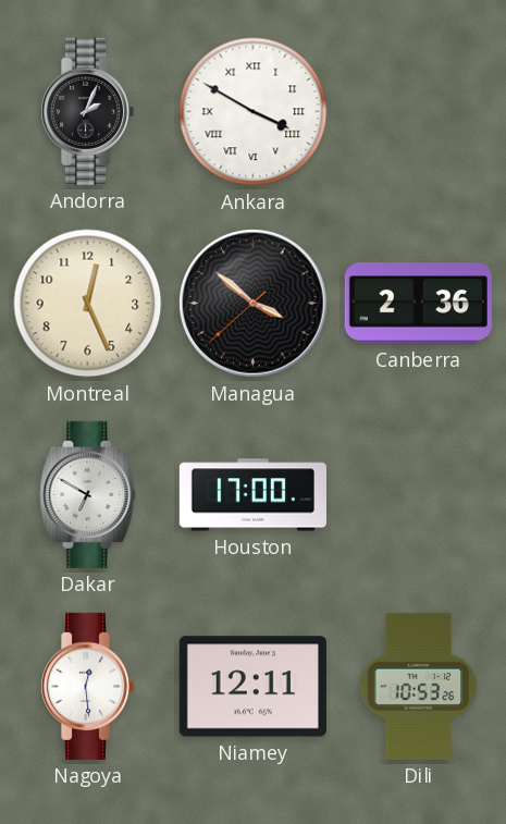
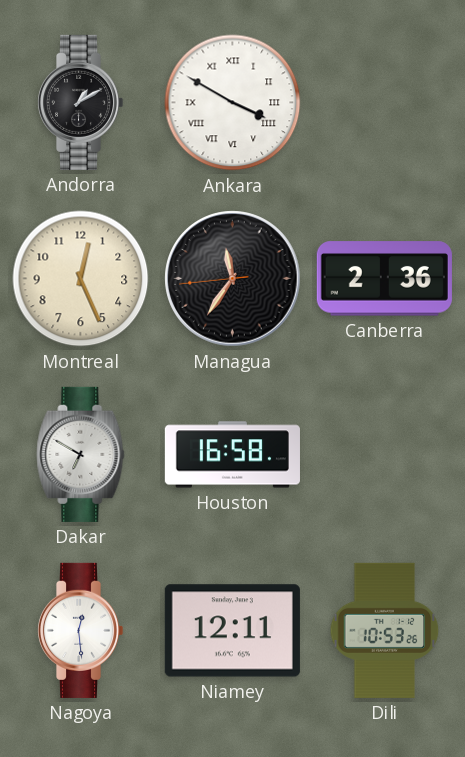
Andorra: 2:04 -> 1:10 (80, 102)
Managua: 3:51 -> 11:35 (233, 279)
Houston: 17:00 -> 16:58 (232, 455)
